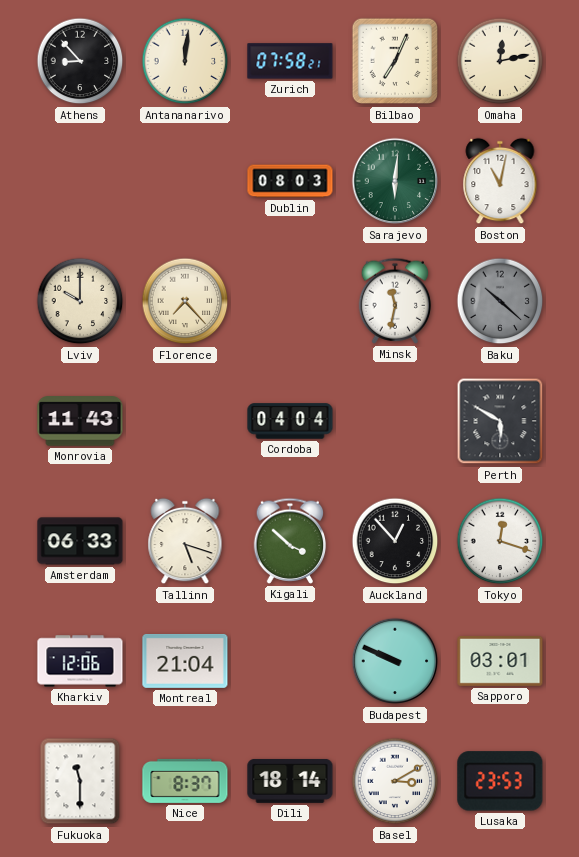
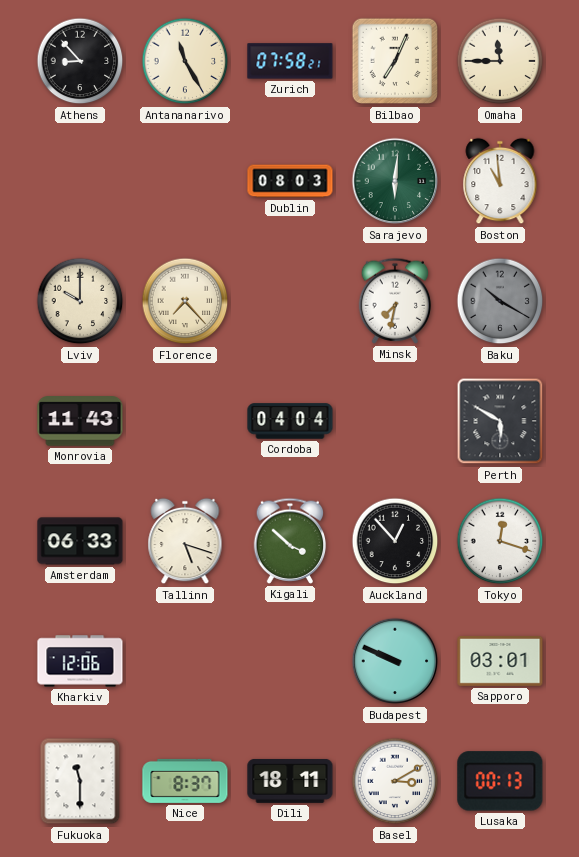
Antananarivo: 12:01 -> 11:25 (185, 61)
Omaha: 12:13 -> 11:45 (500, 61)
Boston: 11:02 -> 10:59 (500, 181)
Minsk: 11:32 -> 7:32 (395, 301)
Baku: 10:22 -> 10:20 (500, 301)
Montreal: 21:04 -> none (185, 661)
Dili: 18:14 -> 18:11 (290, 781)
Lusaka: 23:53 -> 00:13 (500, 781)
